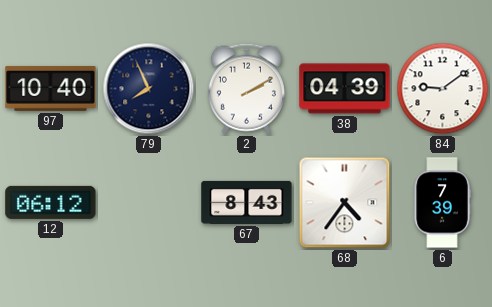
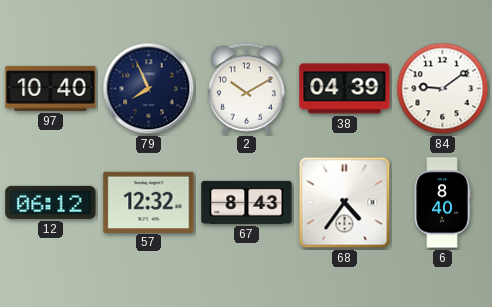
2: 2:10 -> 10:10 (246, 88)
57: none -> 12:32 (149, 202)
6: 7:39 -> 8:40 (442, 203)
